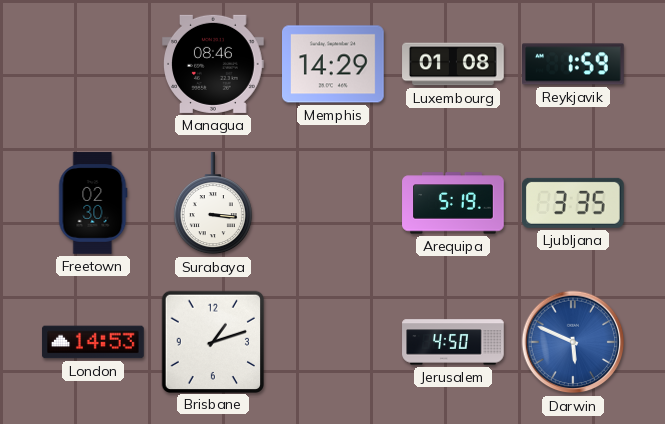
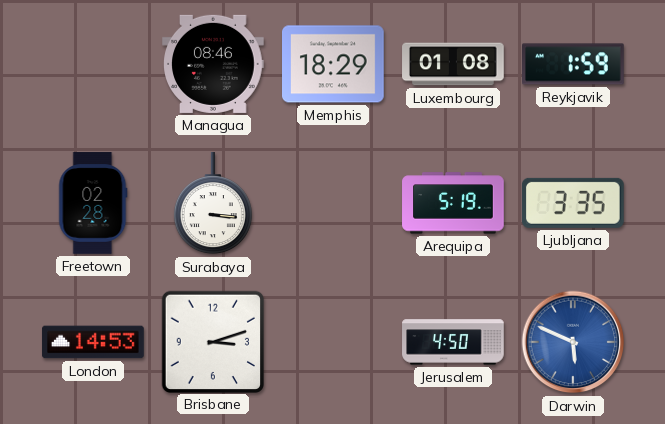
Memphis: 14:29 -> 18:29 (334, 64)
Freetown: 02:30 -> 02:28 (93, 203)
Brisbane: 1:12 -> 3:12 (212, 341)
